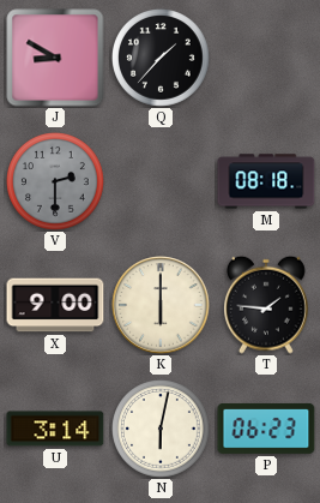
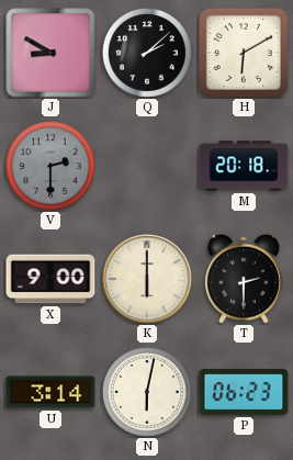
Q: 1:37 -> 2:08 (148, 54)
H: none -> 6:10 (244, 53)
M: 08:18 -> 20:18 (244, 166)
T: 1:46 -> 2:30 (244, 279)
